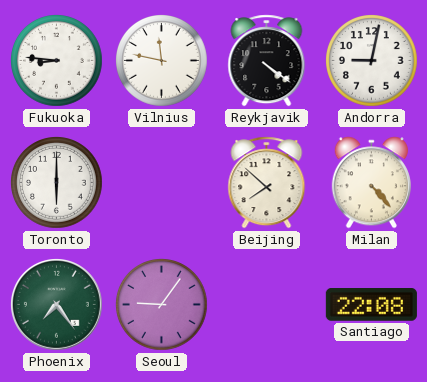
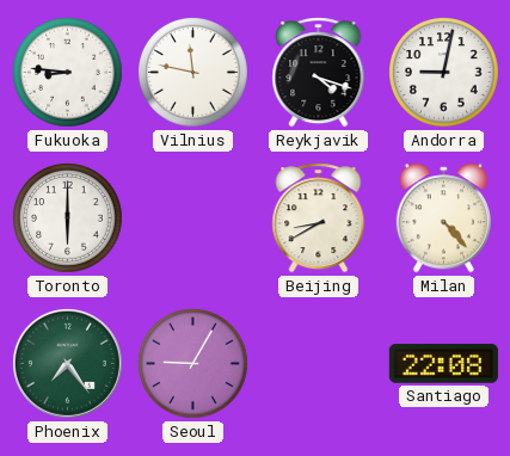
Reykjavik: 4:21 -> 4:18 (319, 73)
Beijing: 7:52 -> 8:40 (319, 218)
Seoul: 9:06 -> 9:05 (193, 364)
